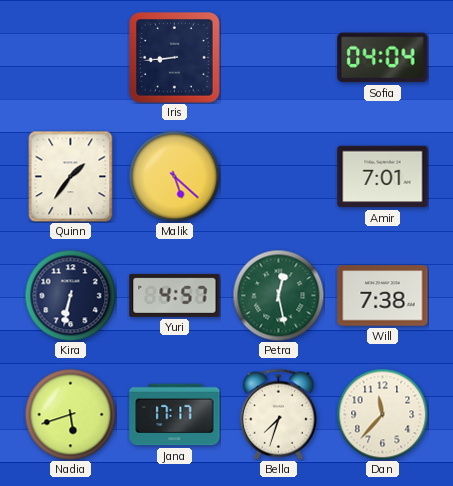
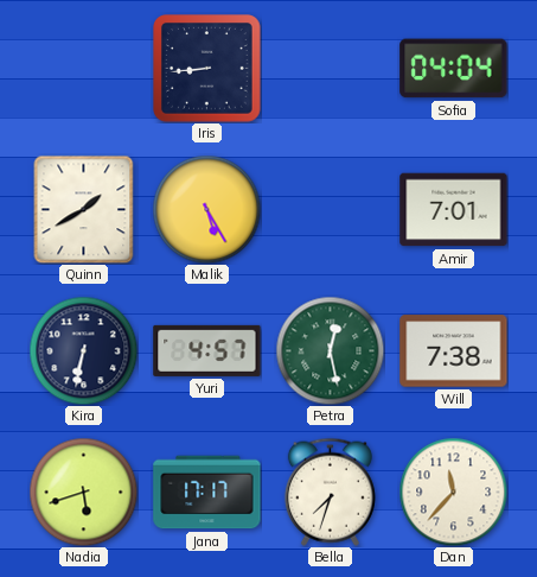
Quinn: 1:36 -> 1:40 (84, 209)
Malik: 5:22 -> 5:25 (206, 209)
